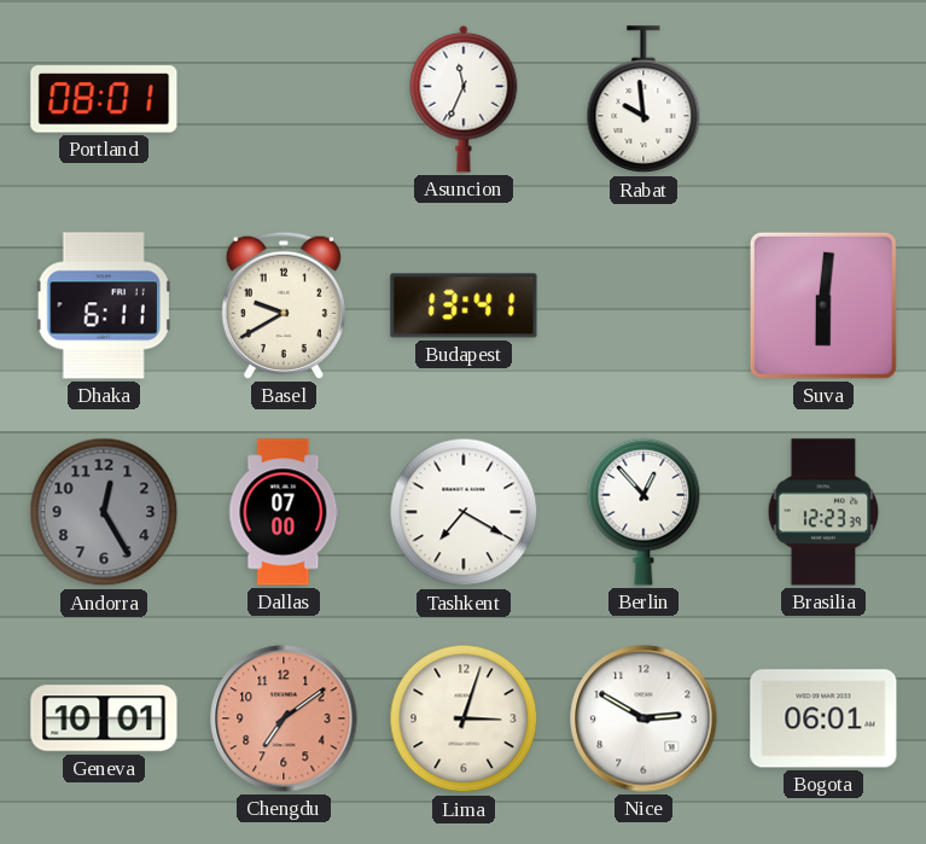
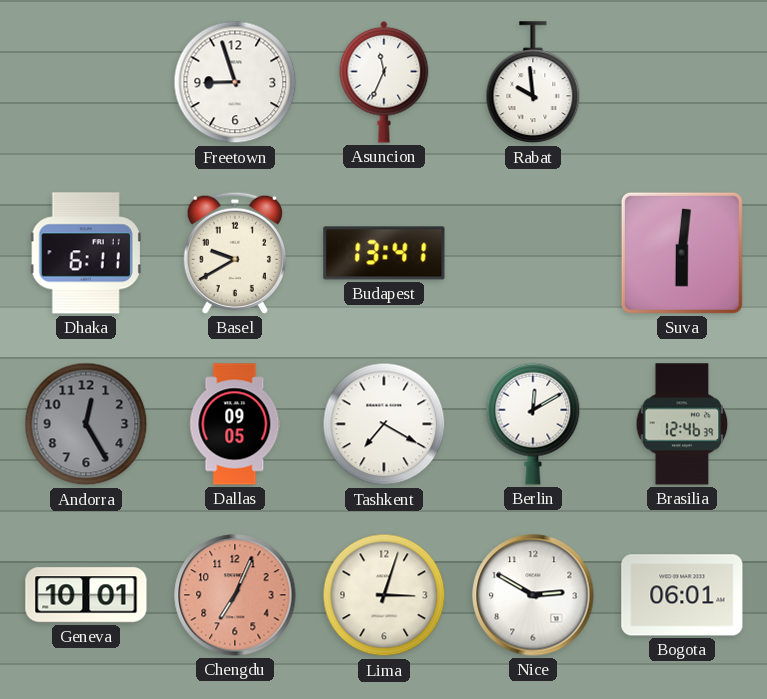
Portland: 08:01 -> none (104, 99)
Freetown: none -> 8:57 (235, 82)
Dallas: 07:00 -> 09:05 (235, 424)
Berlin: 12:53 -> 12:10 (533, 424)
Brasilia: 12:23 -> 12:46 (682, 424)
Chengdu: 7:09 -> 7:04 (235, 595)
